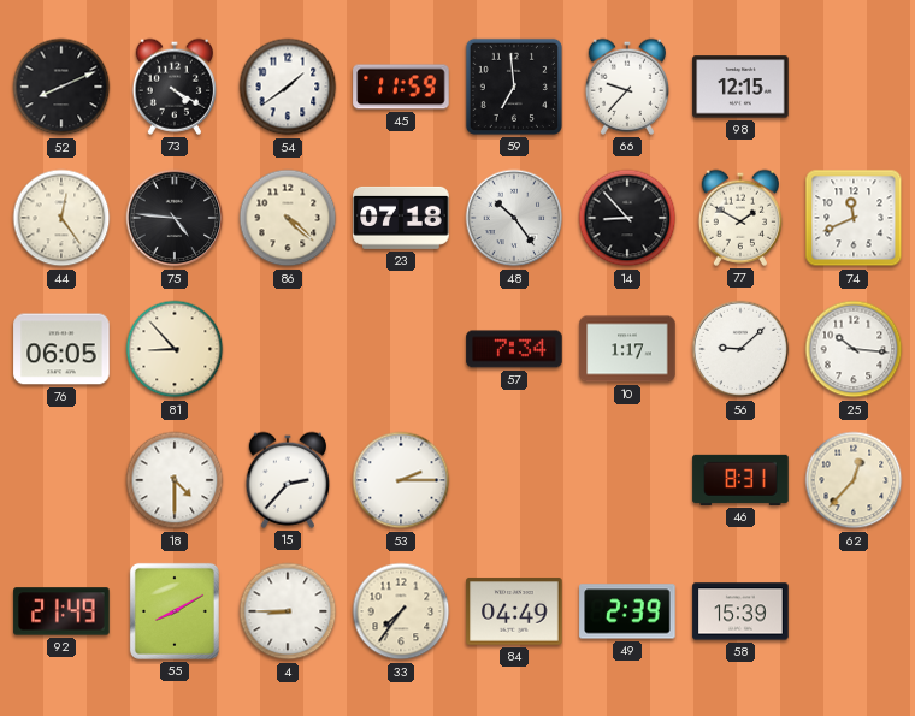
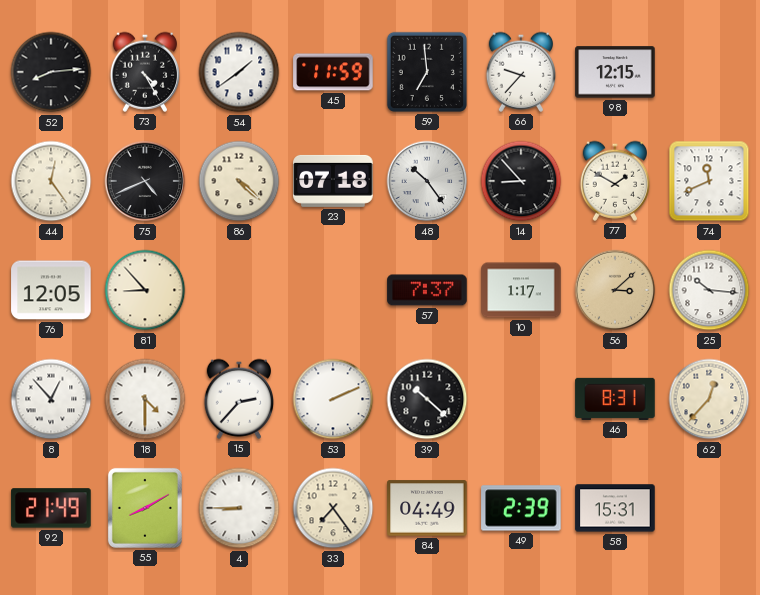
52: 8:11 -> 8:14 (51, 72)
73: 4:20 -> 4:25 (144, 72)
75: 4:46 -> 4:41 (145, 181)
76: 06:05 -> 12:05 (51, 290)
57: 7:34 -> 7:37 (427, 290)
56: 9:08 -> 3:08 (615, 290)
56 dial: white -> champagne (615, 290)
8: none -> 12:53 (51, 399)
53: 2:15 -> 2:11 (333, 399)
39: none -> 10:22 (427, 399)
33: 7:36 -> 7:24 (333, 508)
58: 15:39 -> 15:31 (615, 508)
